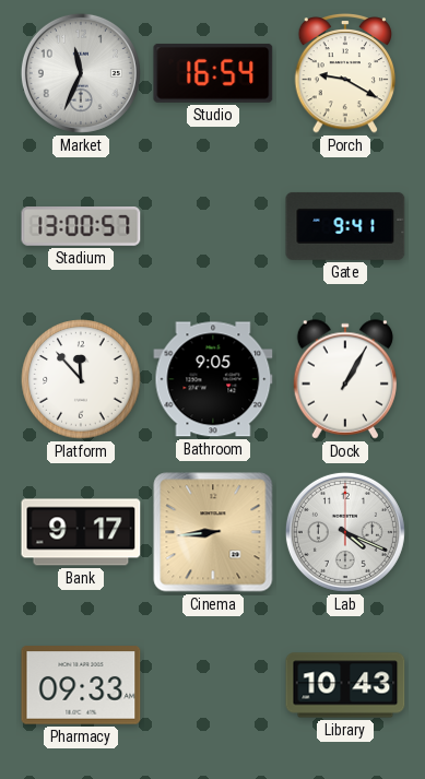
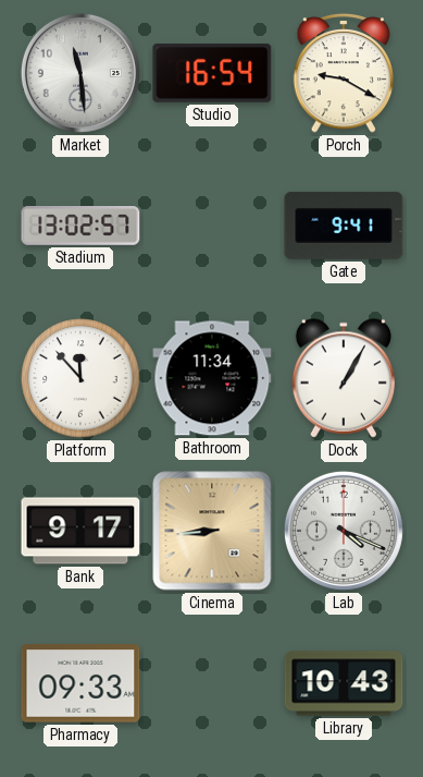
Market: 11:34 -> 11:29 (80, 73)
Stadium: 13:00 -> 13:02 (80, 227)
Bathroom: 9:05 -> 11:34 (212, 378)
